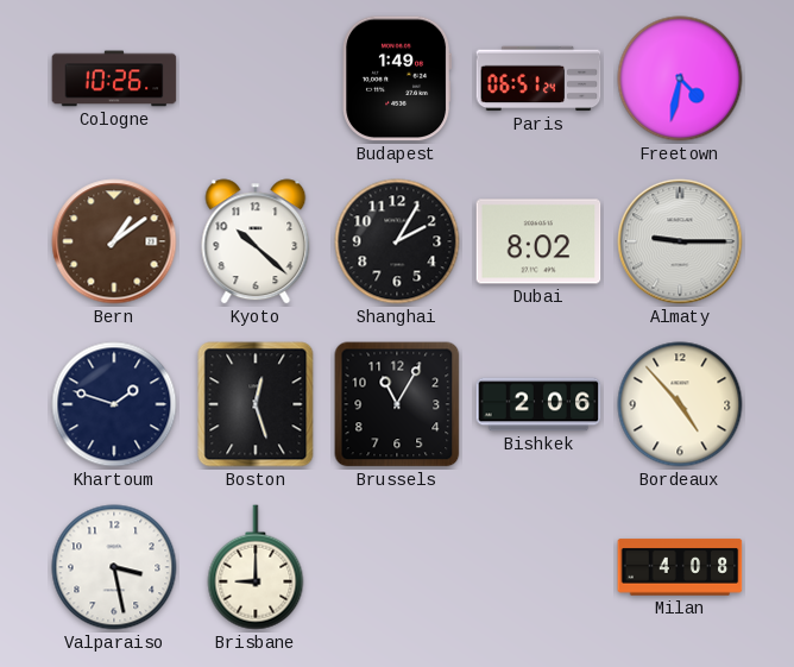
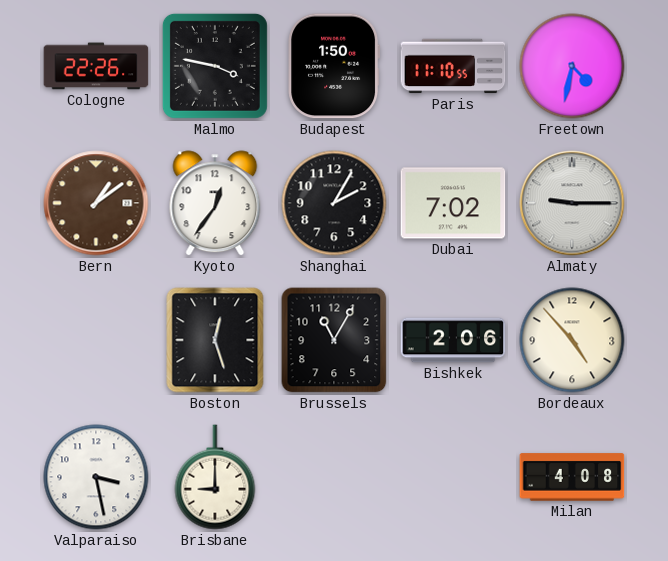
Cologne: 10:26 -> 22:26 (96, 66)
Malmo: none -> 3:47 (215, 66)
Budapest: 1:49 -> 1:50 (334, 66)
Paris: 06:51 -> 11:10 (453, 66)
Kyoto: 10:22 -> 12:36 (215, 203)
Dubai: 8:02 -> 7:02 (453, 203)
Khartoum: 1:48 -> none (114, 404)
